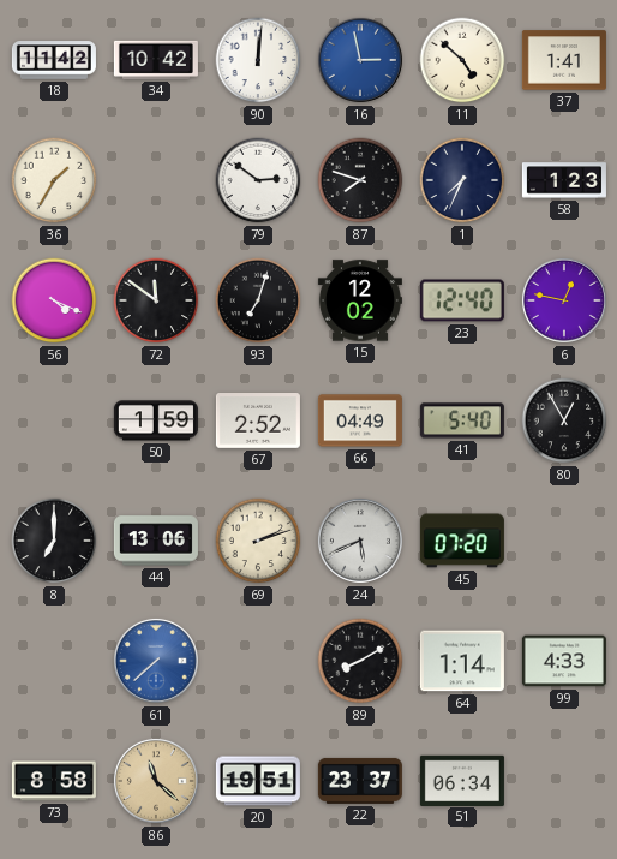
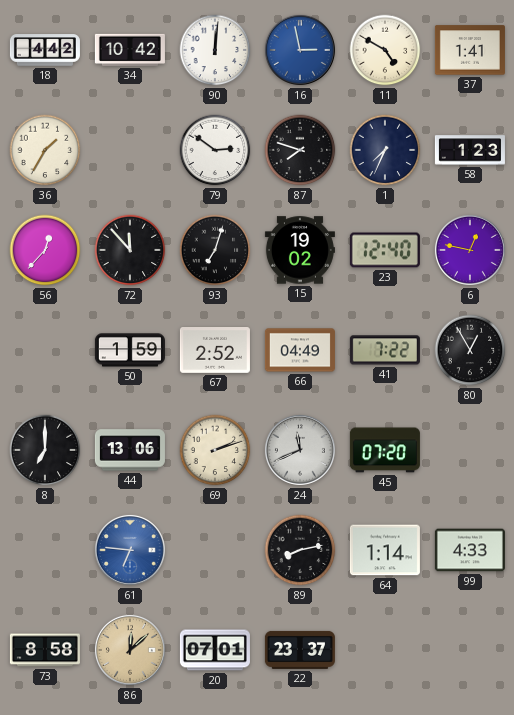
18: 11:42 -> 4:42 (45, 50)
11: 4:52 -> 4:50 (385, 50)
56: 4:19 -> 12:37 (45, 250)
72: 11:51 -> 11:53 (130, 250)
15: 12:02 -> 19:02 (300, 250)
41: 5:40 -> 7:22 (385, 350)
24: 5:41 -> 11:41 (300, 450)
61: 7:38 -> 6:46 (130, 550)
89: 8:10 -> 8:13 (300, 550)
86: 11:22 -> 12:08 (130, 650)
20: 19:51 -> 07:01 (215, 650)
51: 06:34 -> none (462, 780)
